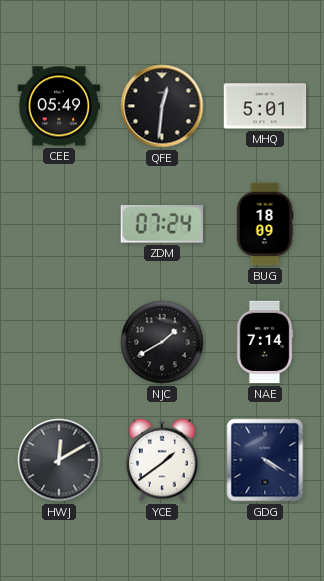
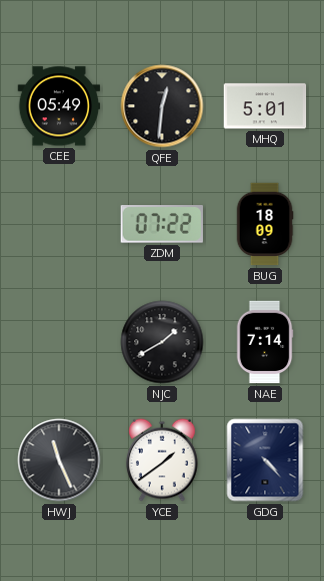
ZDM: 07:24 -> 07:22 (162, 224)
HWJ: 12:10 -> 11:26 (59, 460)
GDG: 4:20 -> 4:23 (265, 460)
